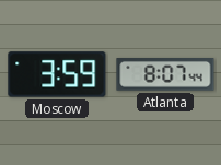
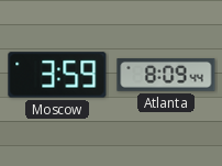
Atlanta: 8:07 -> 8:09 (166, 76)
